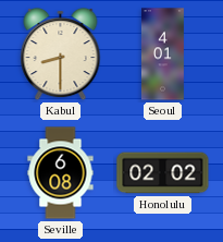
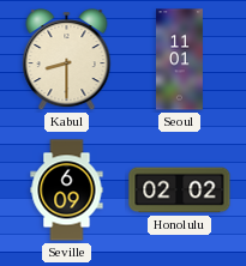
Seoul: 4:01 -> 11:01 (180, 60)
Seville: 6:08 -> 6:09 (67, 191)
